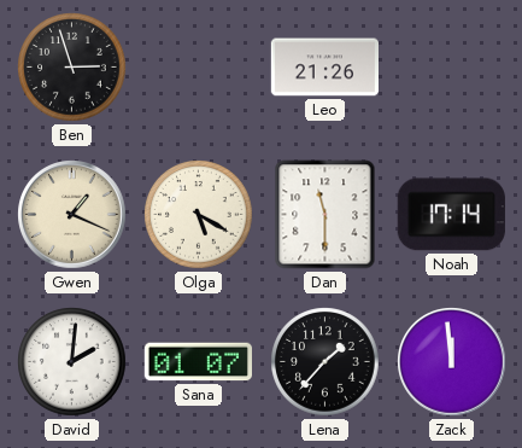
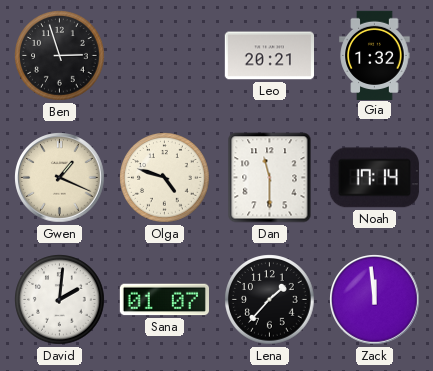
Leo: 21:26 -> 20:21 (269, 56)
Gia: none -> 1:32 (375, 55)
Olga: 5:20 -> 4:48 (165, 178)
